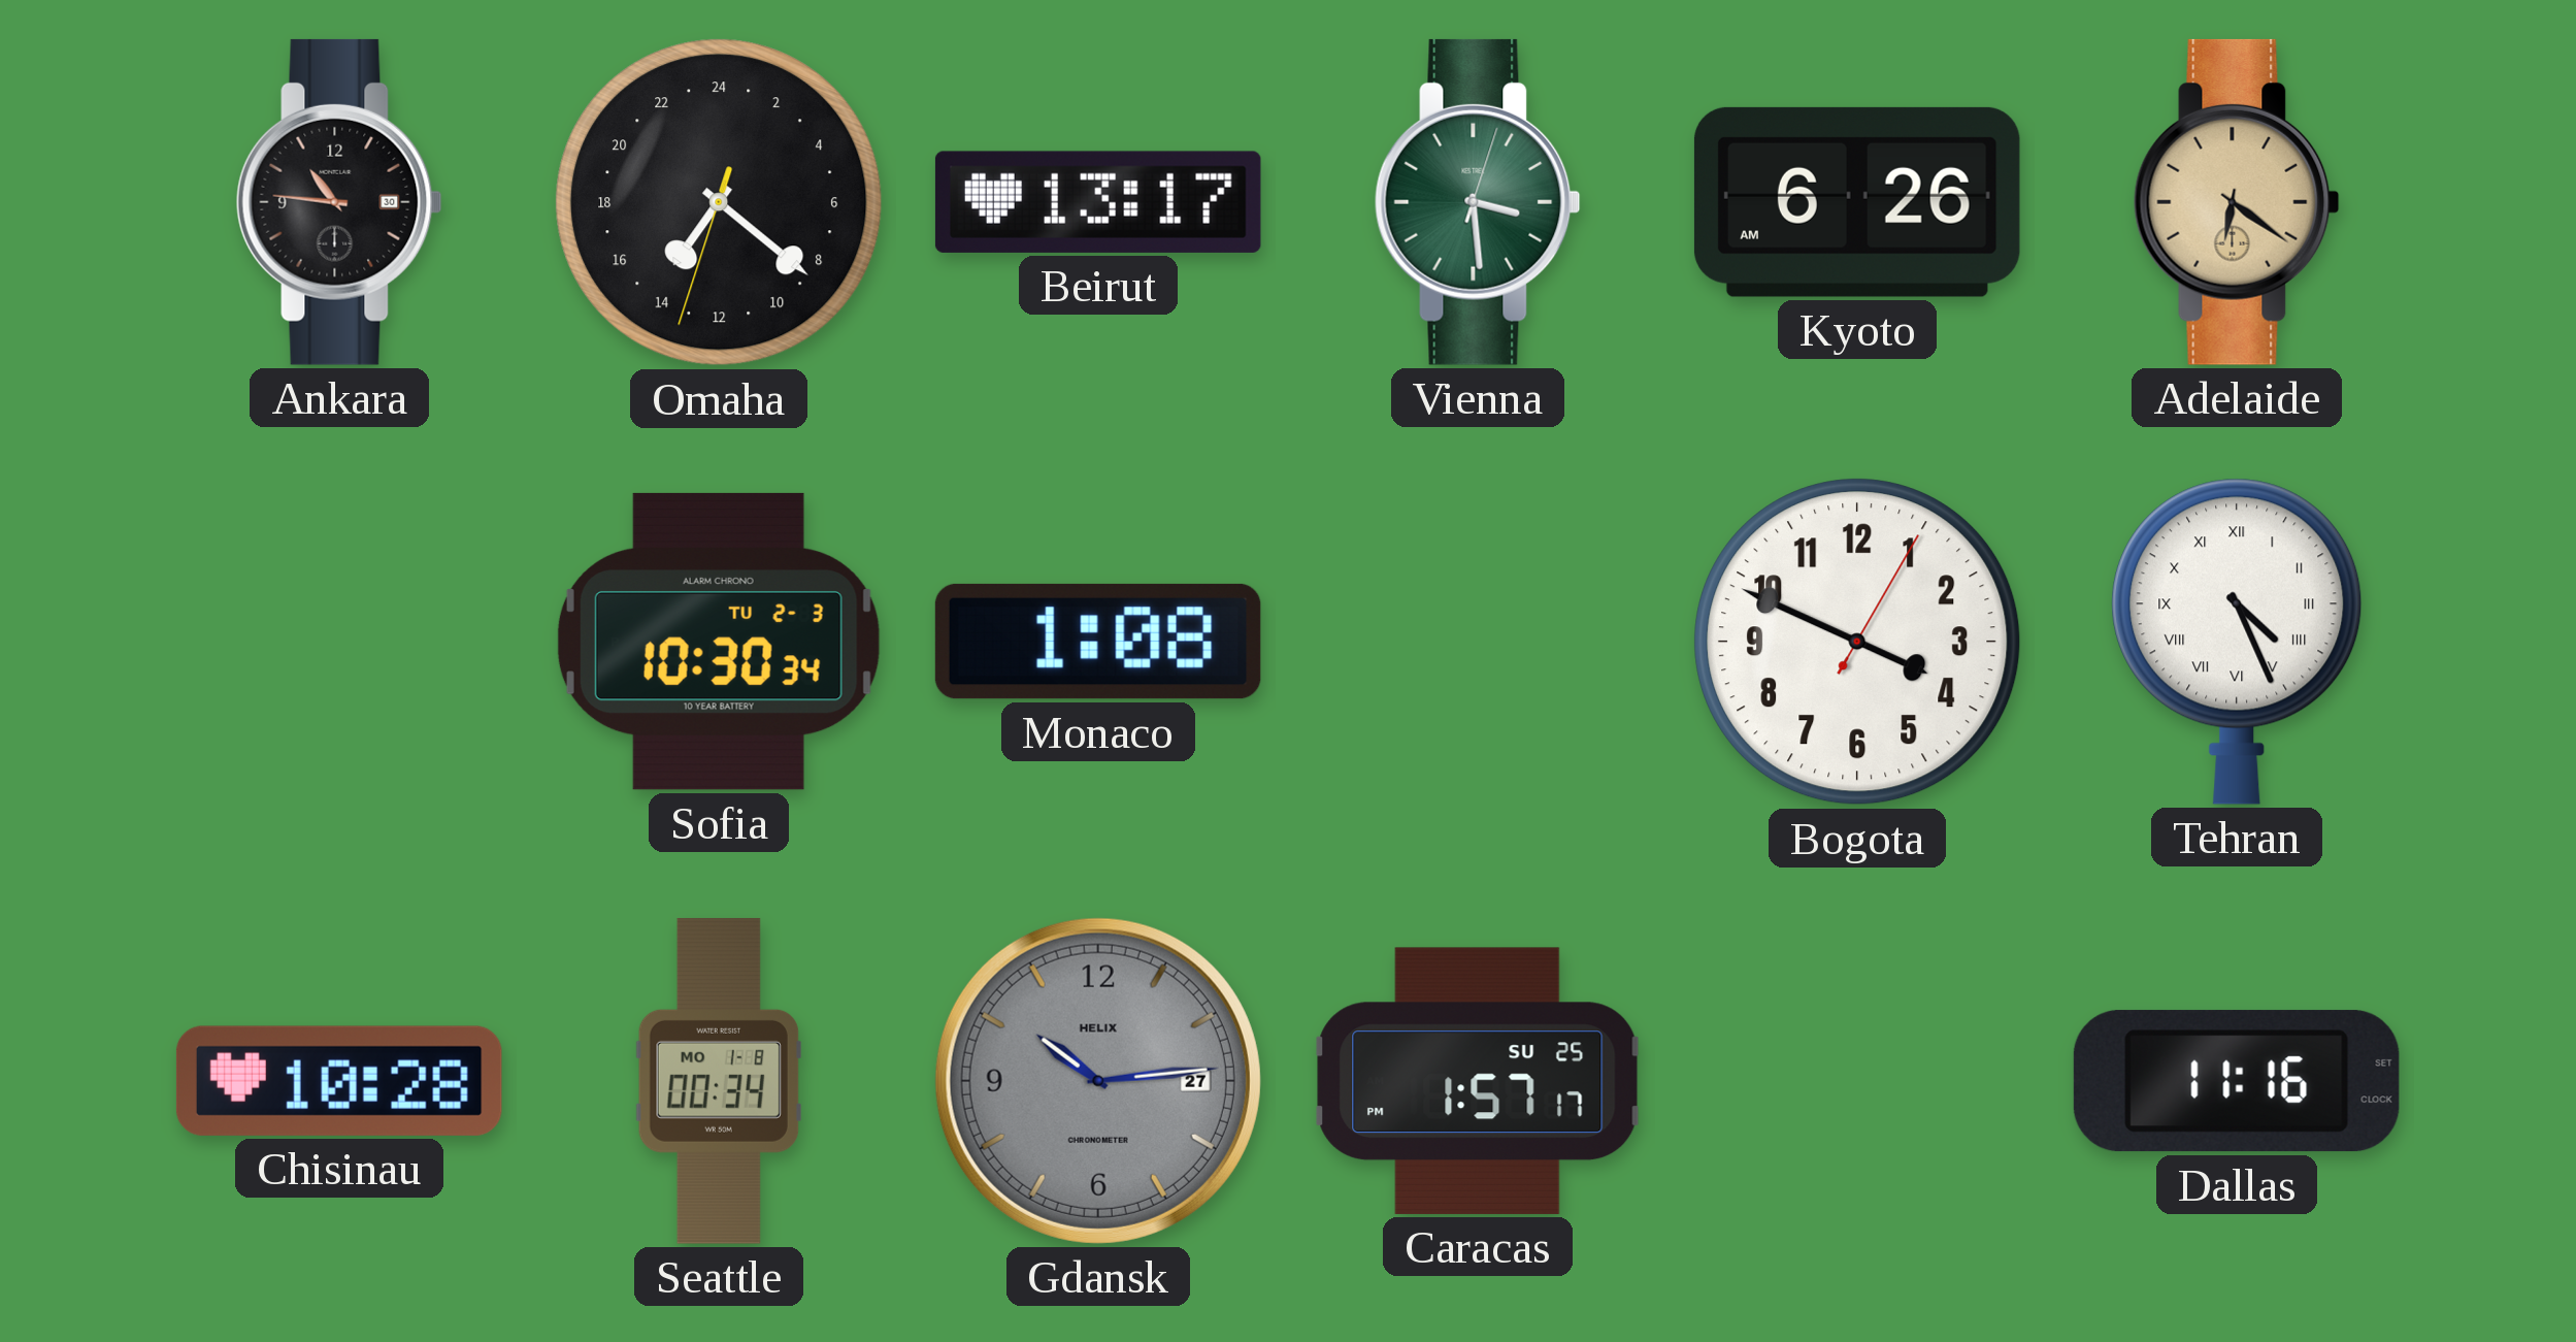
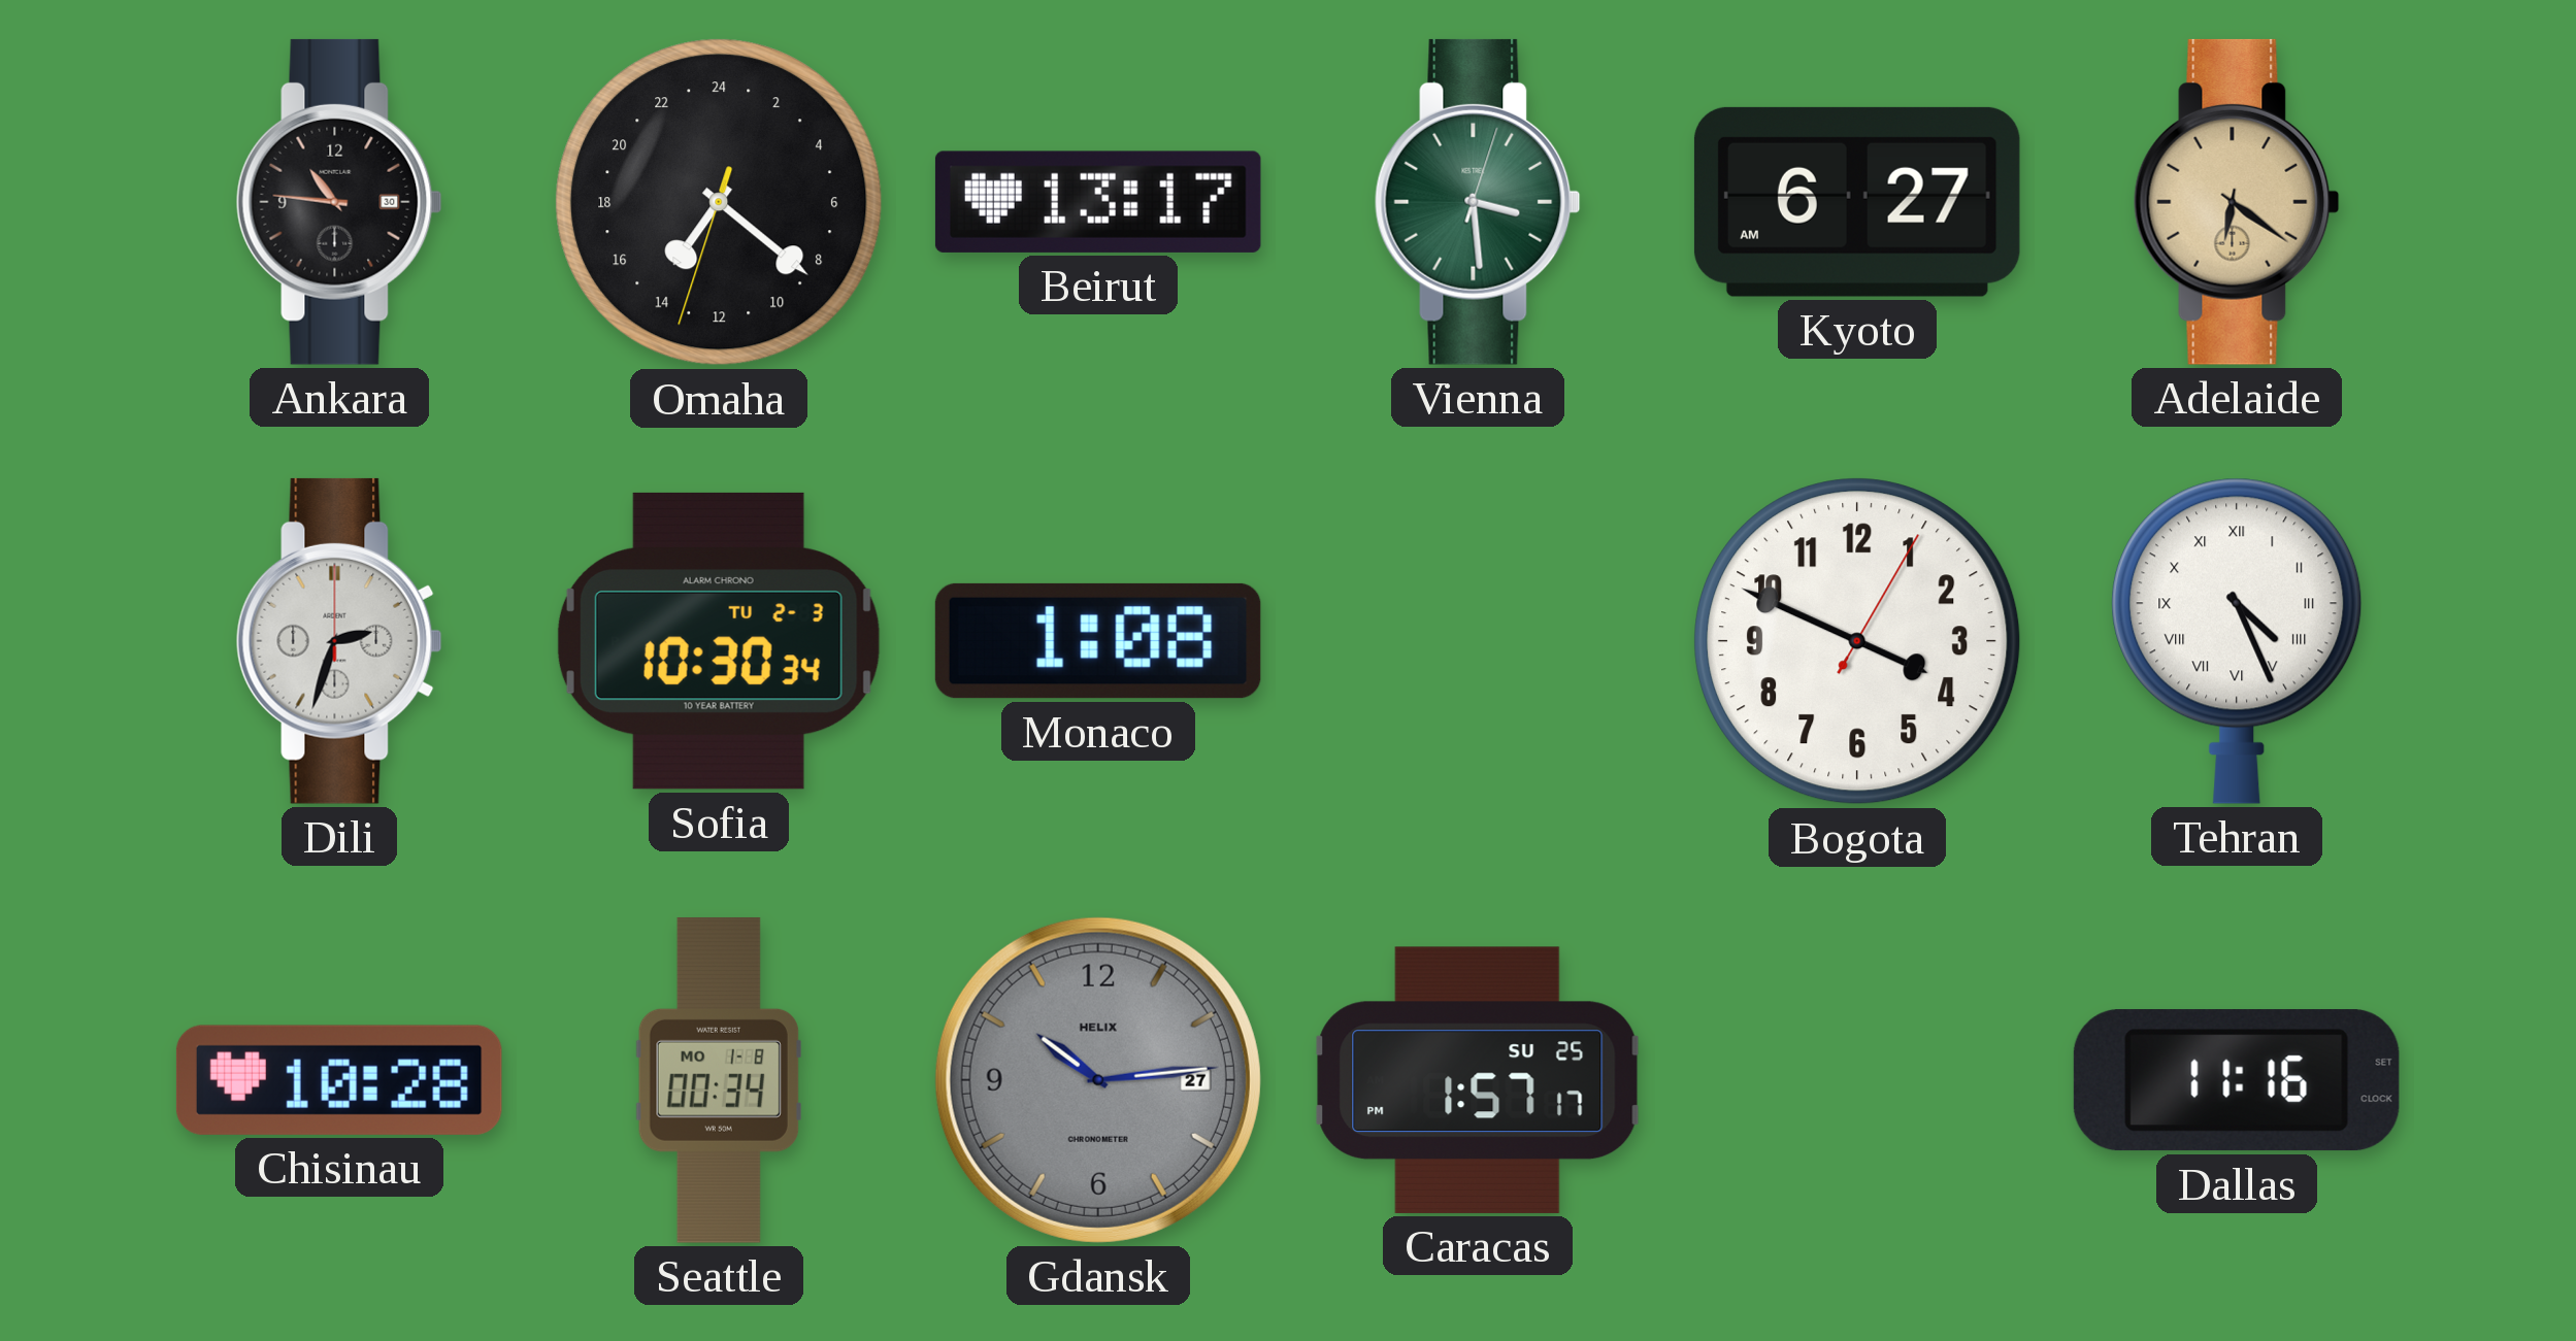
Kyoto: 6:26 -> 6:27 (1857, 202)
Dili: none -> 2:33 (339, 641)
